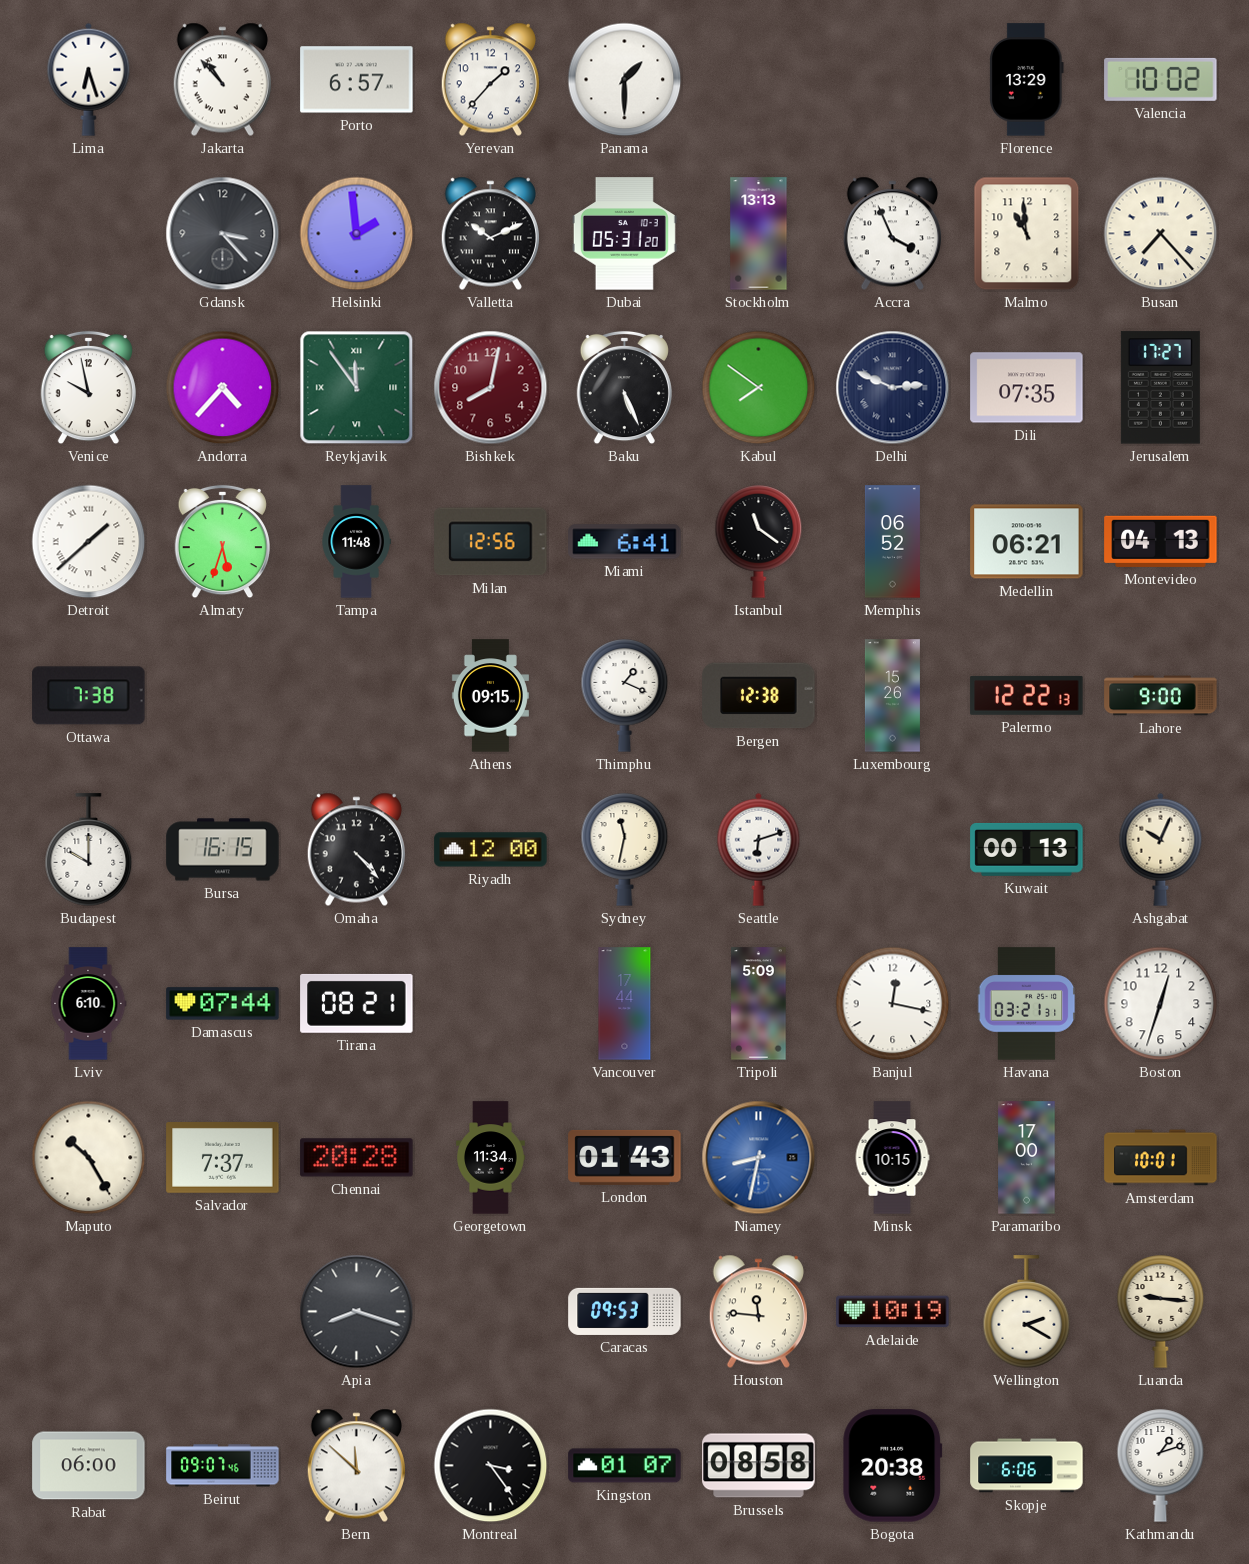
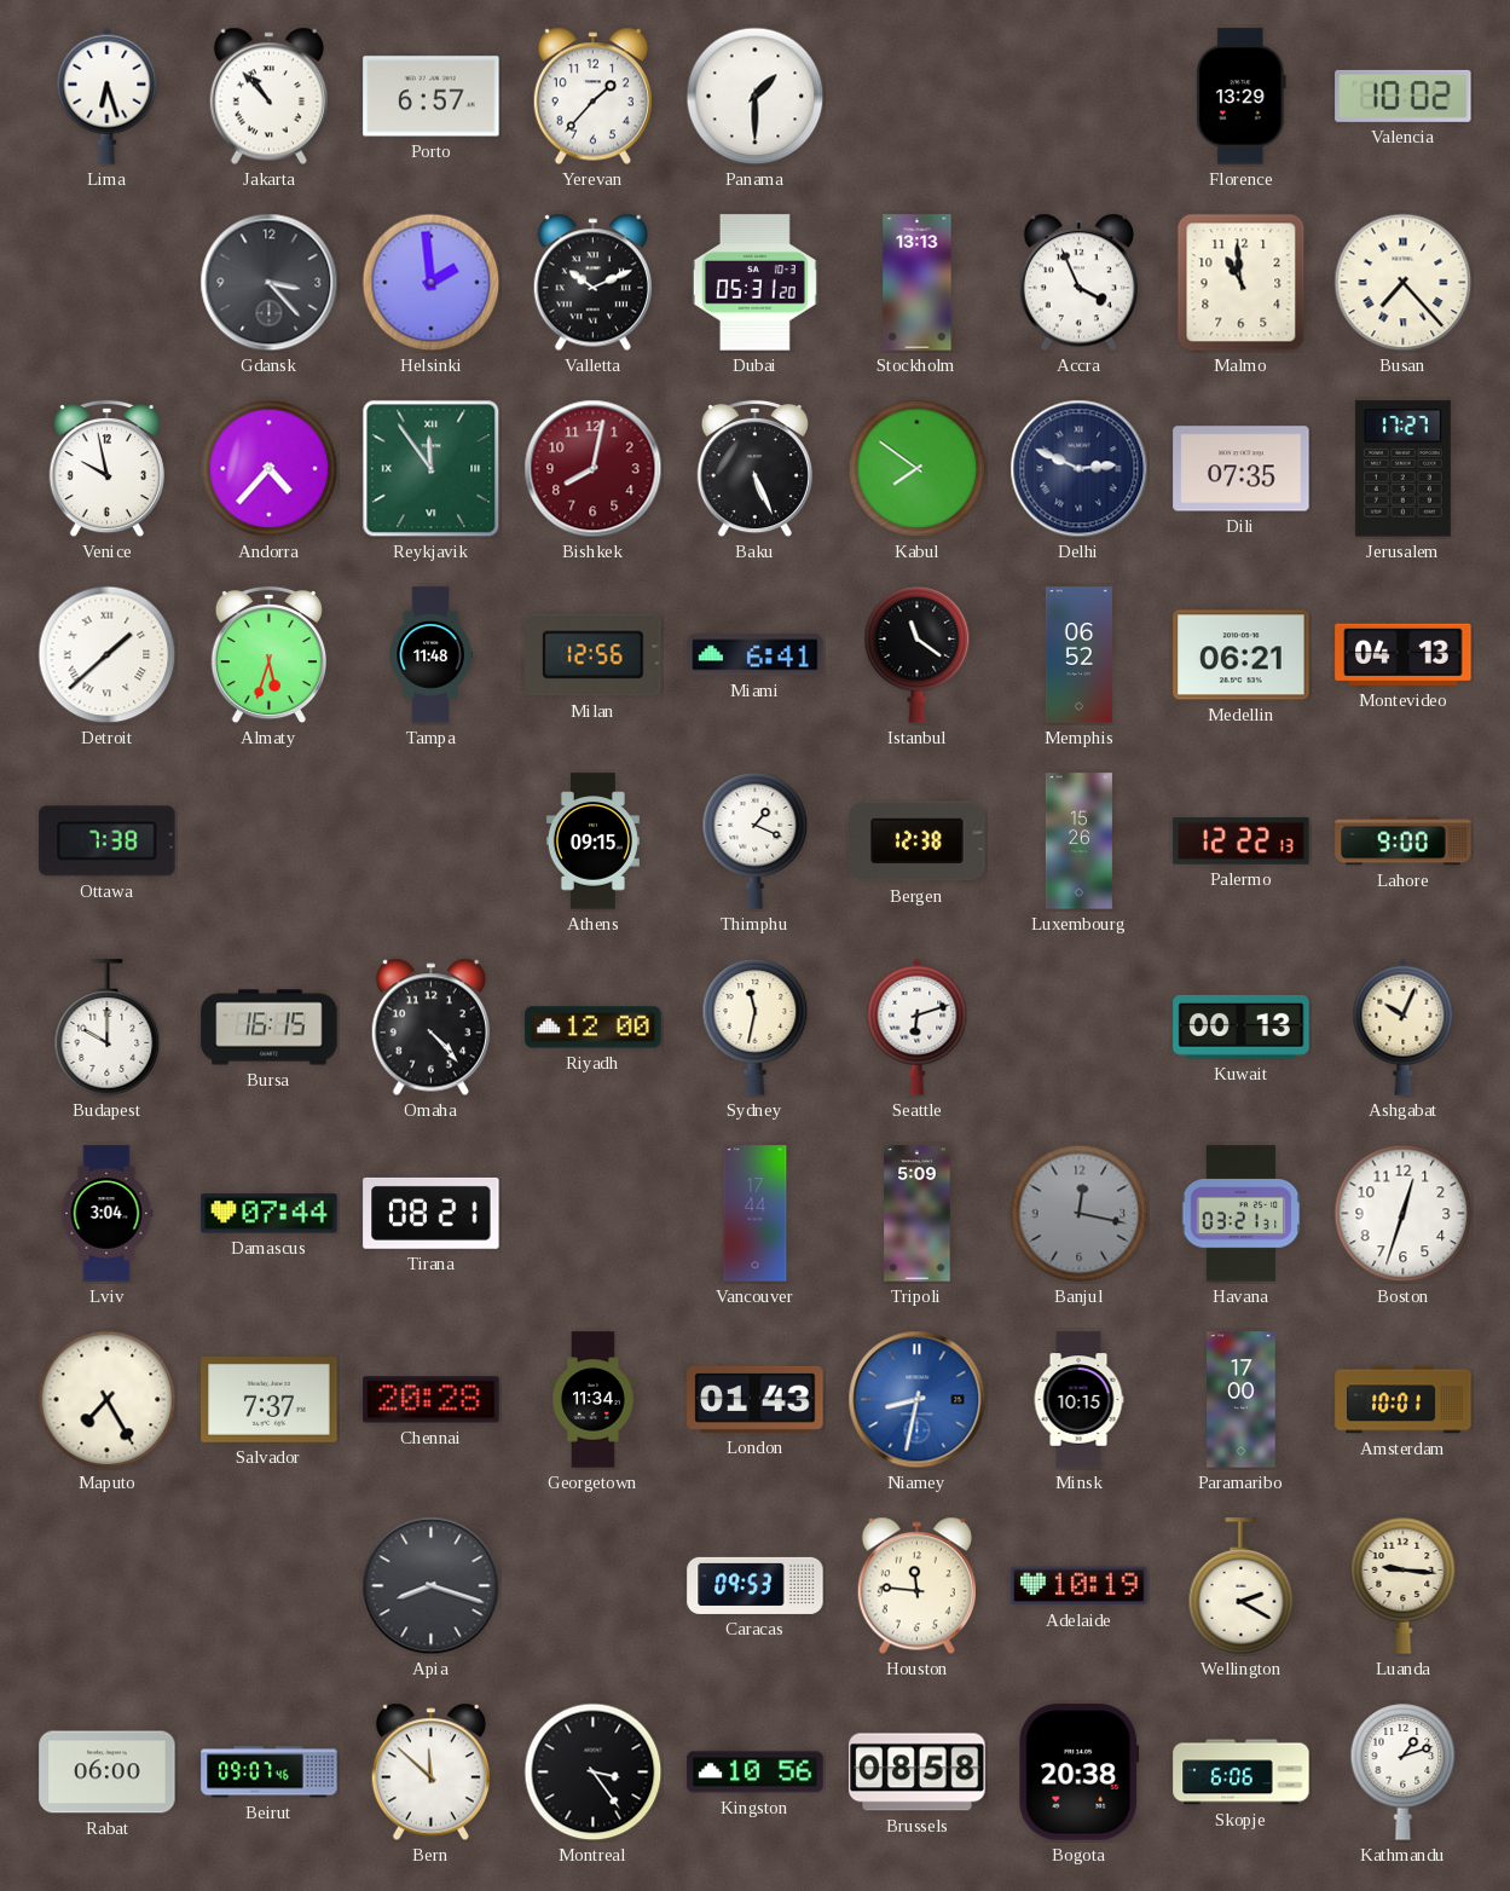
Lviv: 6:10 -> 3:04 (106, 1214)
Banjul dial: white -> grey (1080, 1214)
Maputo: 10:25 -> 7:25 (108, 1400)
Kingston: 01:07 -> 10:56 (756, 1773)
